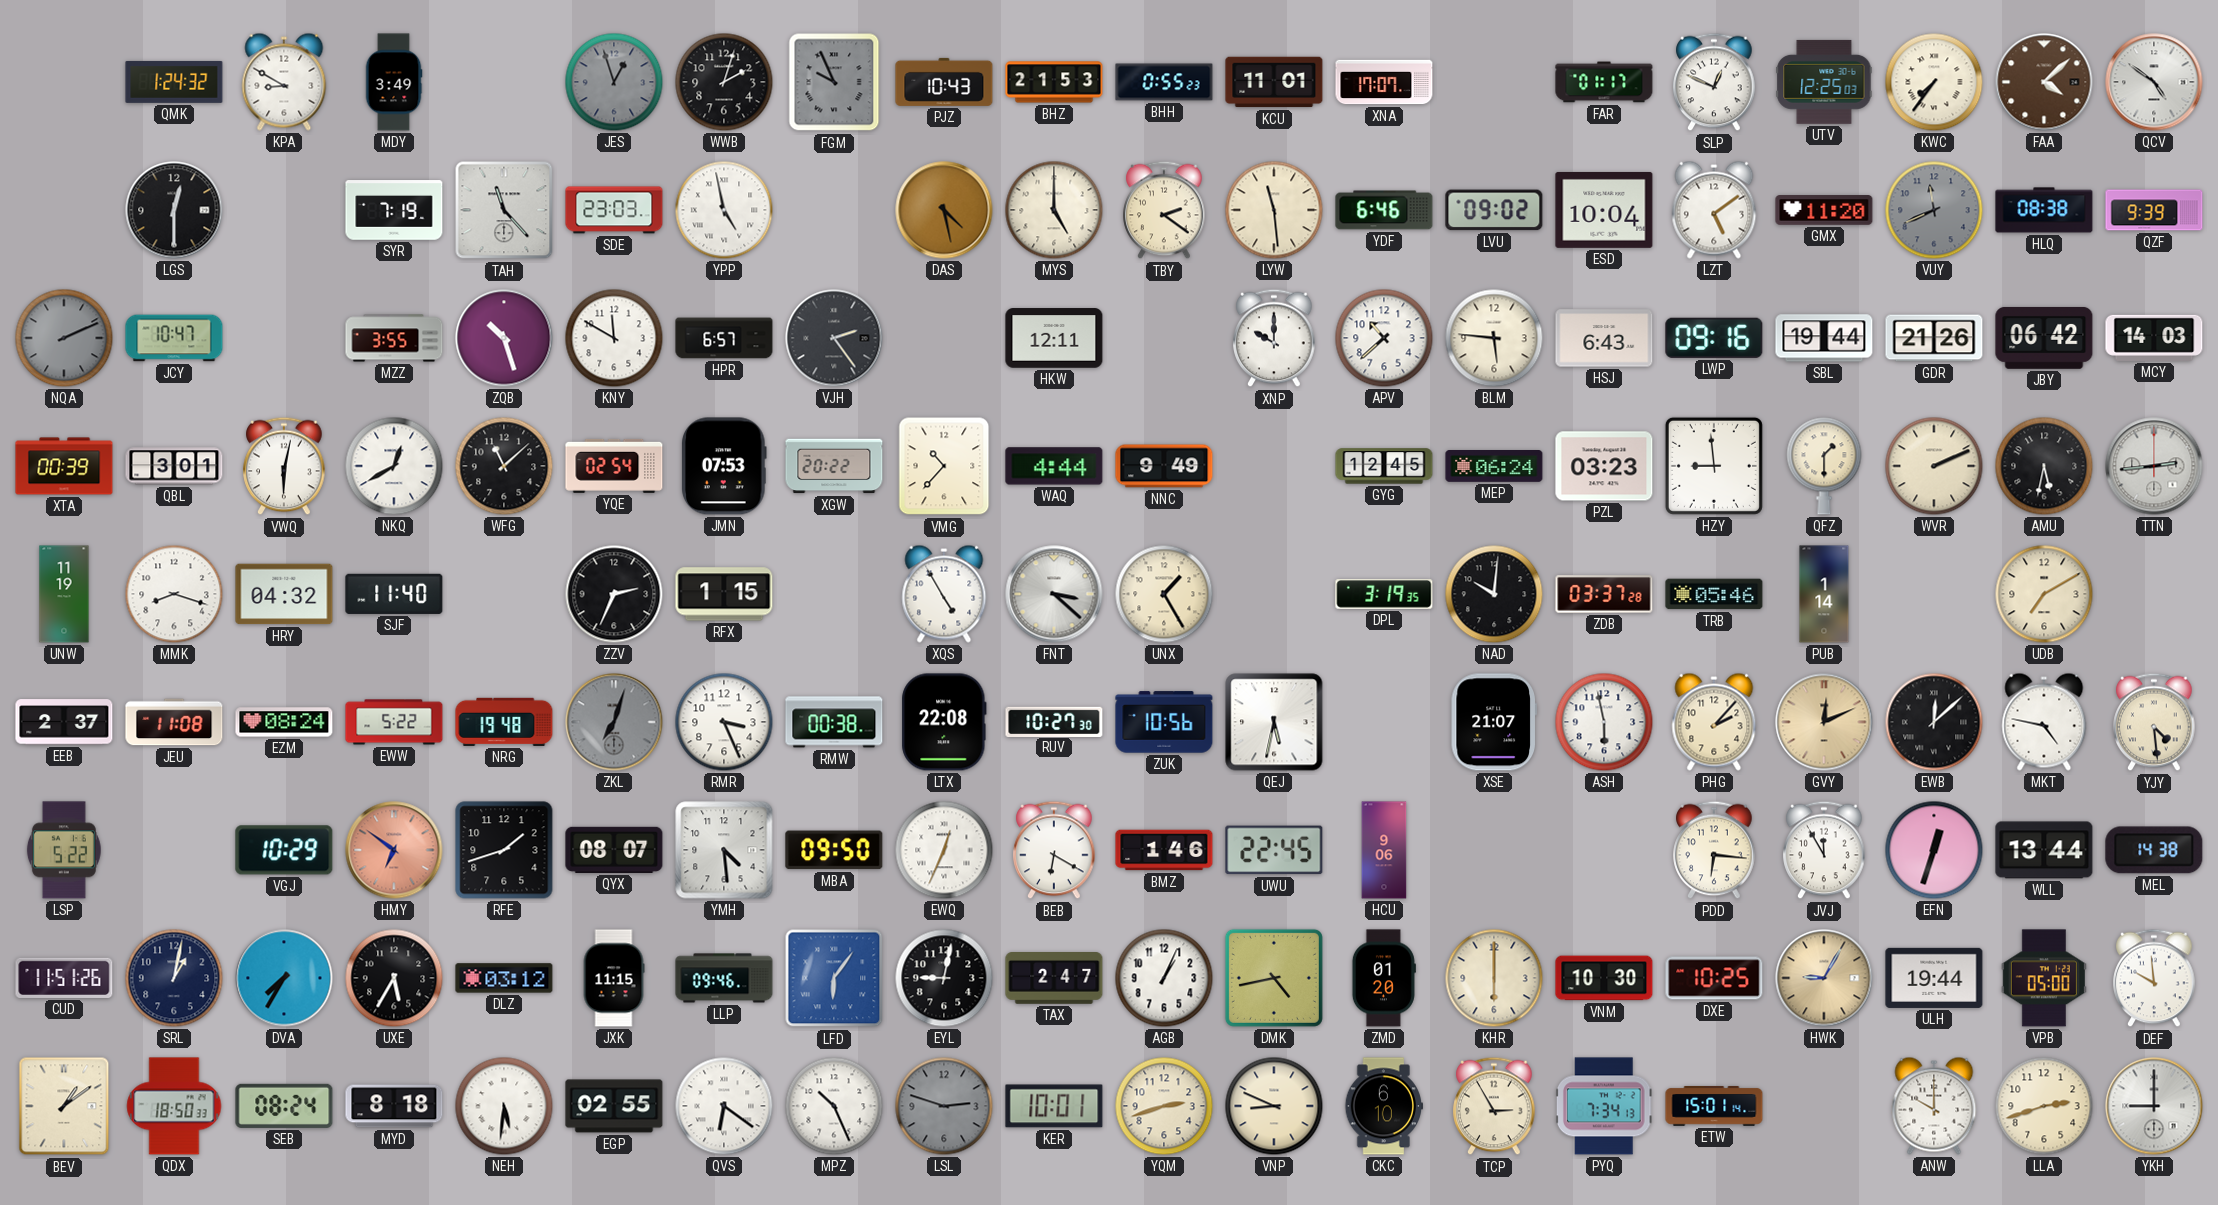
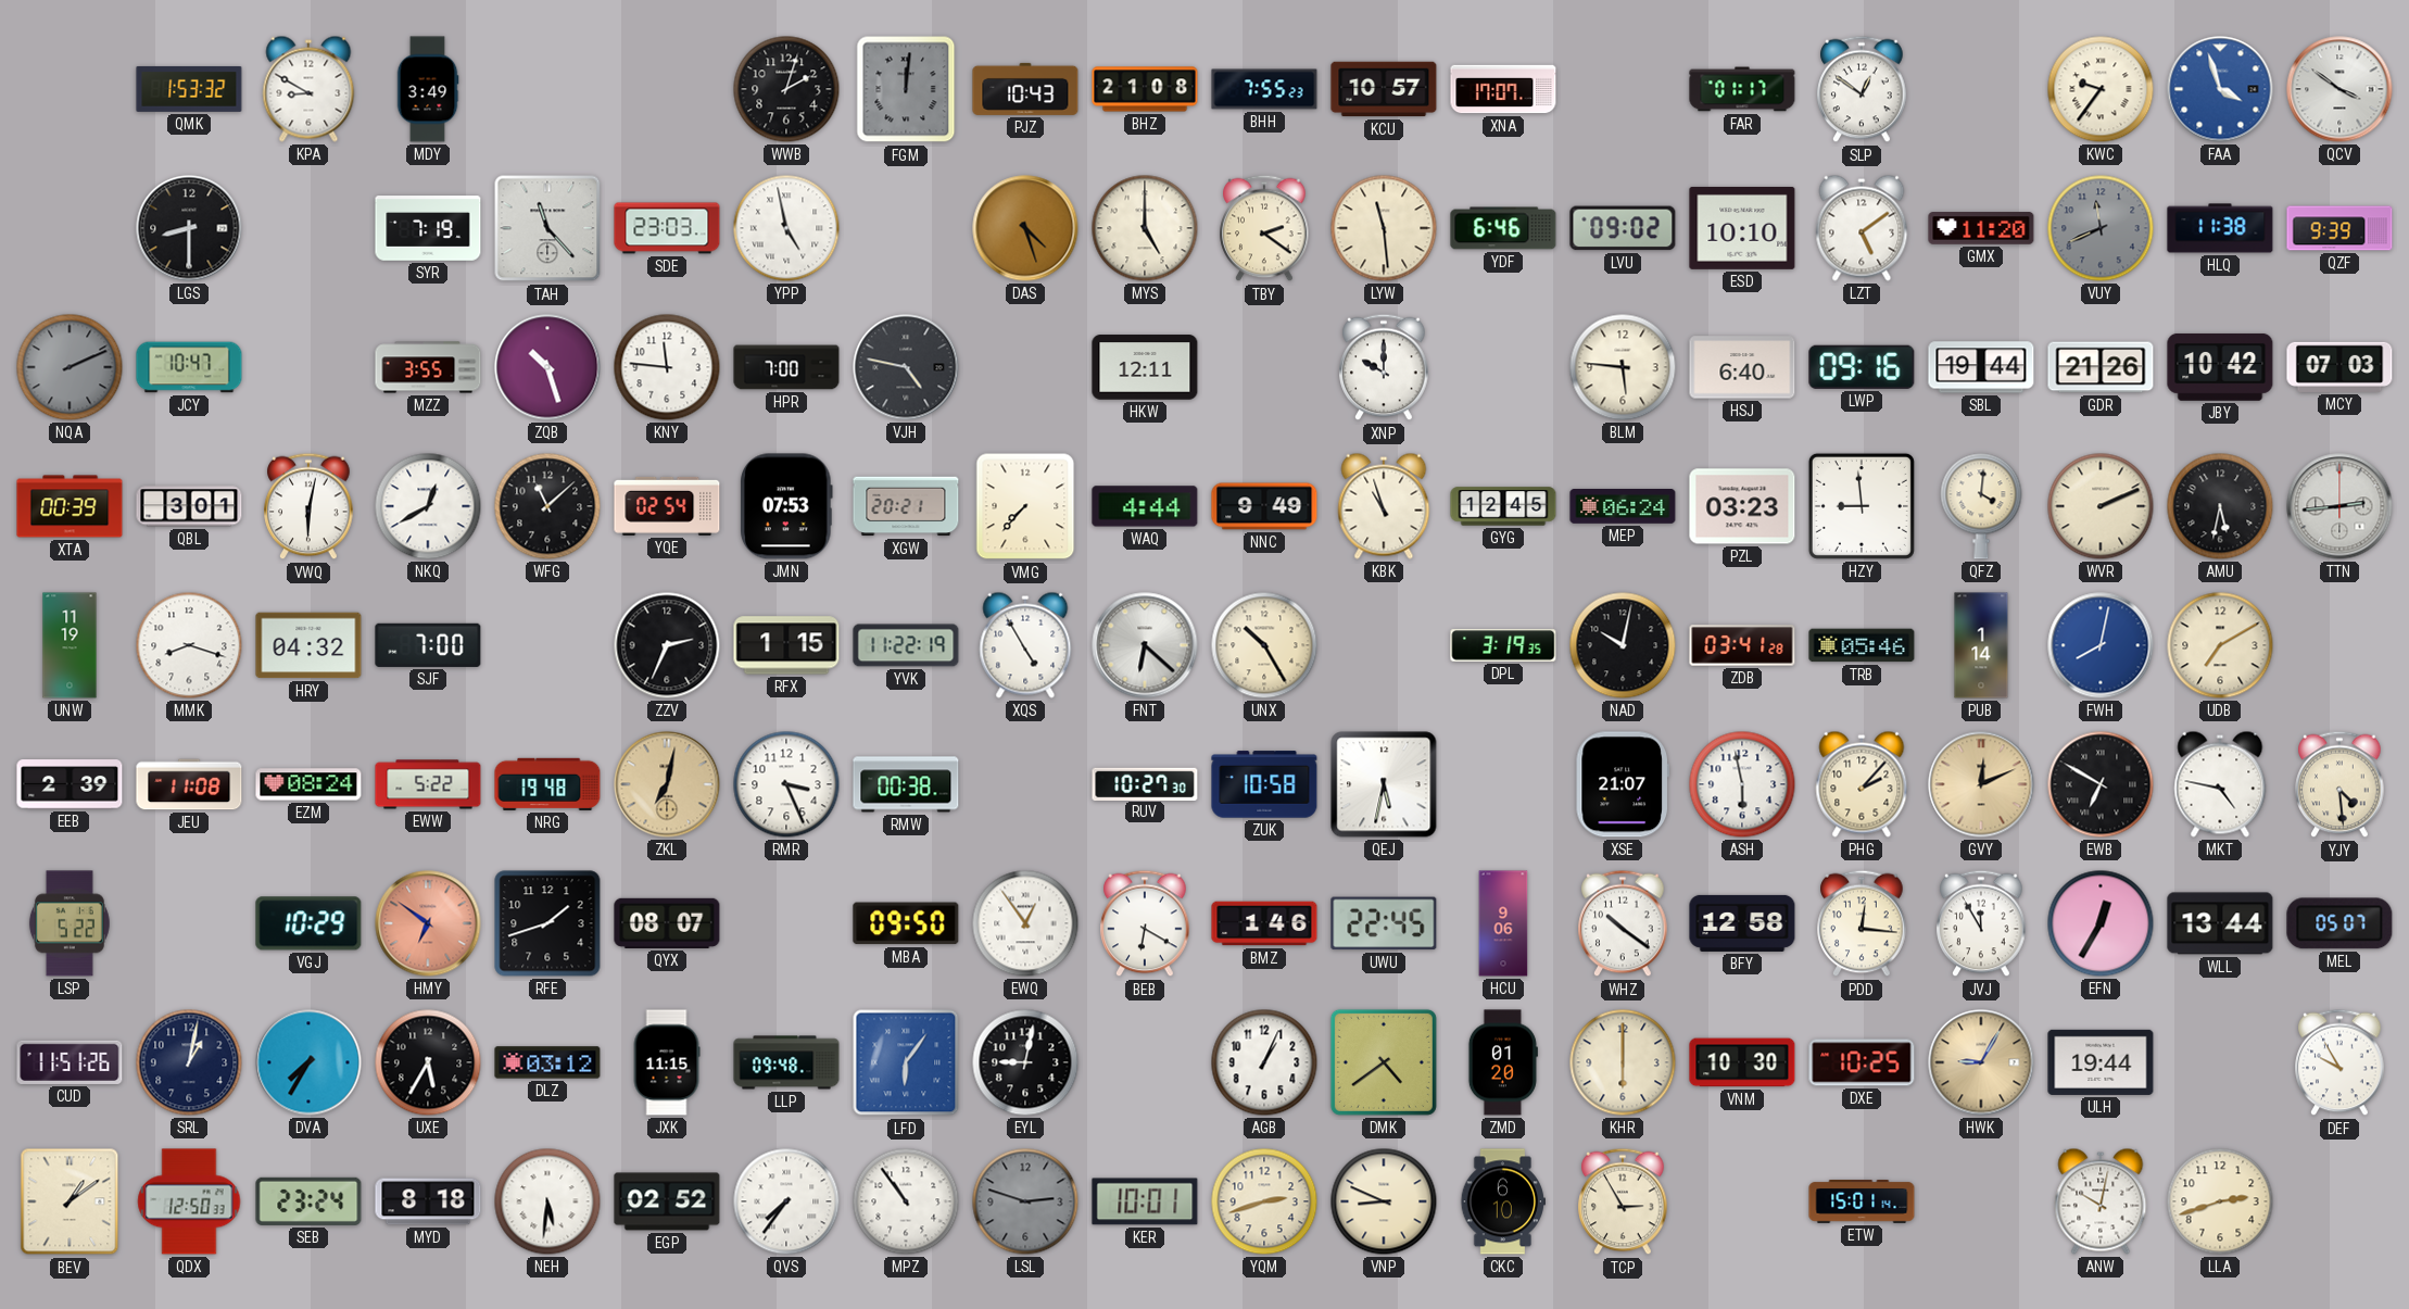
QMK: 1:24 -> 1:53 (189, 89)
JES: 12:57 -> none (614, 82)
FGM: 9:56 -> 12:01 (906, 89)
BHZ: 21:53 -> 21:08 (1145, 89)
BHH: 0:55 -> 7:55 (1264, 89)
KCU: 11:01 -> 10:57 (1384, 89)
SLP: 12:49 -> 12:51 (1862, 89)
UTV: 12:25 -> none (1824, 82)
KWC: 7:36 -> 9:36 (2101, 89)
FAA: 4:08 -> 3:57 (2220, 89)
FAA dial: brown -> blue (2220, 89)
QCV: 4:51 -> 3:51 (2339, 89)
LGS: 12:30 -> 8:30 (189, 228)
DAS: 4:28 -> 4:27 (1025, 228)
ESD: 10:04 -> 10:10 (1742, 228)
HLQ: 08:38 -> 11:38 (2220, 228)
KNY: 11:50 -> 11:46 (667, 367)
HPR: 6:57 -> 7:00 (786, 367)
VJH: 2:24 -> 4:47 (906, 367)
APV: 10:38 -> none (1384, 338)
HSJ: 6:43 -> 6:40 (1742, 367)
JBY: 06:42 -> 10:42 (2220, 367)
MCY: 14:03 -> 07:03 (2339, 367)
XGW: 20:22 -> 20:21 (906, 506)
VMG: 10:37 -> 7:37 (1025, 506)
KBK: none -> 10:57 (1384, 506)
QFZ: 1:30 -> 4:01 (1981, 506)
SJF: 11:40 -> 7:00 (428, 645)
YVK: none -> 11:22 (906, 645)
FNT: 3:22 -> 6:22 (1145, 645)
UNX: 1:25 -> 10:25 (1264, 645)
NAD: 10:01 -> 10:02 (1623, 645)
ZDB: 03:37 -> 03:41 (1742, 645)
FWH: none -> 8:02 (2101, 645)
EEB: 2:37 -> 2:39 (70, 784)
ZKL: 7:03 -> 7:02 (667, 784)
ZKL dial: grey -> champagne (667, 784)
LTX: 22:08 -> none (944, 722)
ZUK: 10:56 -> 10:58 (1264, 784)
EWB: 12:08 -> 6:50 (2101, 784)
YMH: 4:29 -> none (724, 850)
EWQ: 12:34 -> 12:54 (1025, 923)
WHZ: none -> 10:21 (1623, 923)
BFY: none -> 12:58 (1742, 923)
PDD: 6:16 -> 12:16 (1862, 923)
EFN: 12:33 -> 12:35 (2101, 923)
MEL: 14:38 -> 05:07 (2339, 923)
LLP: 09:46 -> 09:48 (786, 1062)
TAX: 2:47 -> none (1054, 979)
DMK: 4:43 -> 4:39 (1384, 1062)
VPB: 05:00 -> none (2044, 978)
DEF: 9:59 -> 9:55 (2339, 1062)
QDX: 18:50 -> 12:50 (189, 1201)
SEB: 08:24 -> 23:24 (308, 1201)
EGP: 02:55 -> 02:52 (667, 1201)
QVS: 6:21 -> 7:36 (786, 1201)
MPZ: 10:26 -> 10:54 (906, 1201)
PYQ: 7:34 -> none (1604, 1106)
ANW: 10:00 -> 10:02 (2101, 1201)
YKH: 9:00 -> none (2154, 1106)
